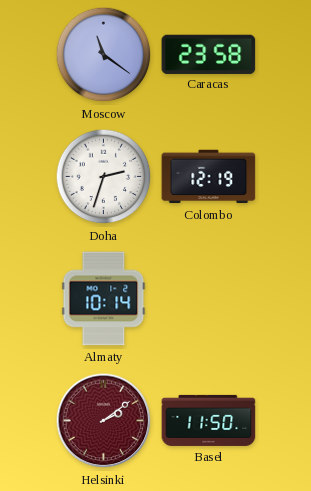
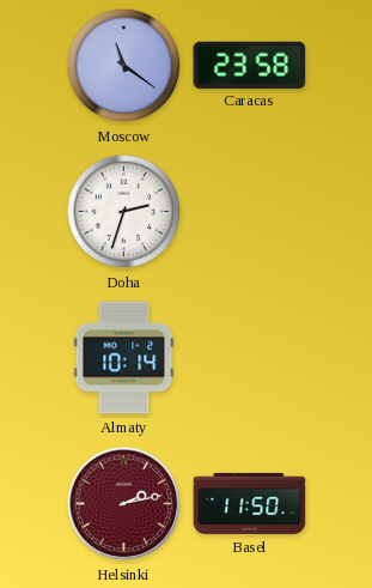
Colombo: 12:19 -> none (209, 177)
Helsinki: 2:09 -> 2:13 (124, 504)
